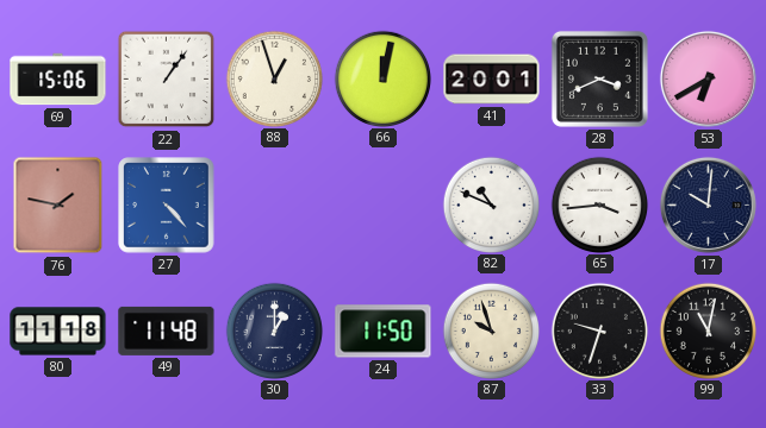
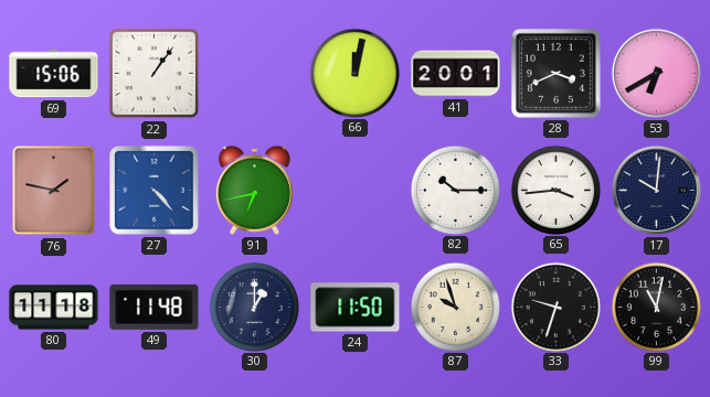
88: 12:57 -> none (274, 78)
91: none -> 6:43 (254, 190)
82: 10:49 -> 10:15 (455, 190)
